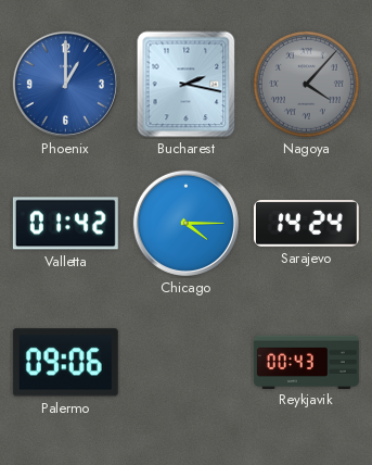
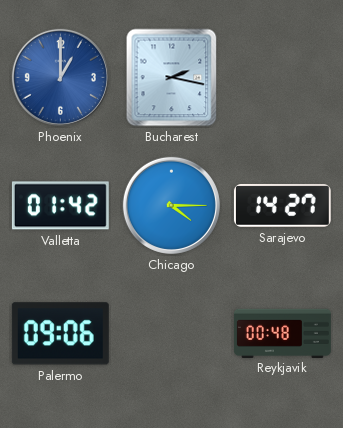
Nagoya: 4:07 -> none (306, 84)
Sarajevo: 14:24 -> 14:27 (282, 206)
Reykjavik: 00:43 -> 00:48 (282, 333)
